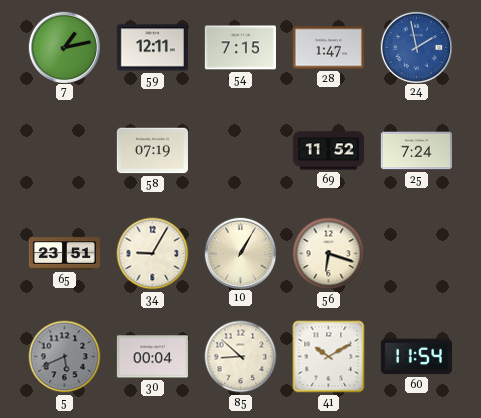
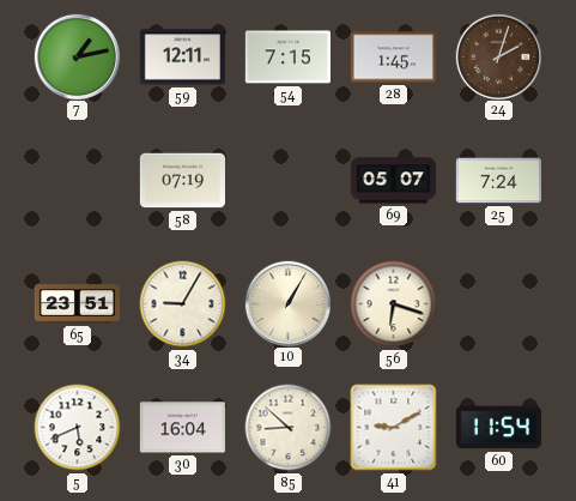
28: 1:47 -> 1:45 (393, 58)
24: 1:58 -> 2:03 (498, 56)
24 dial: blue -> brown (498, 56)
69: 11:52 -> 05:07 (393, 181)
5 dial: grey -> white (78, 428)
30: 00:04 -> 16:04 (182, 428)
41: 10:10 -> 9:10 (394, 428)
